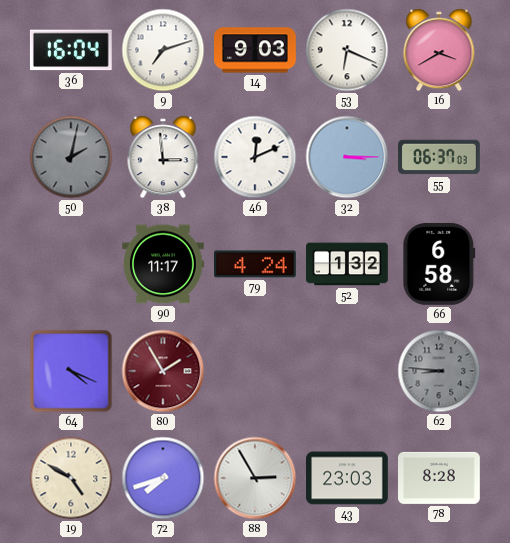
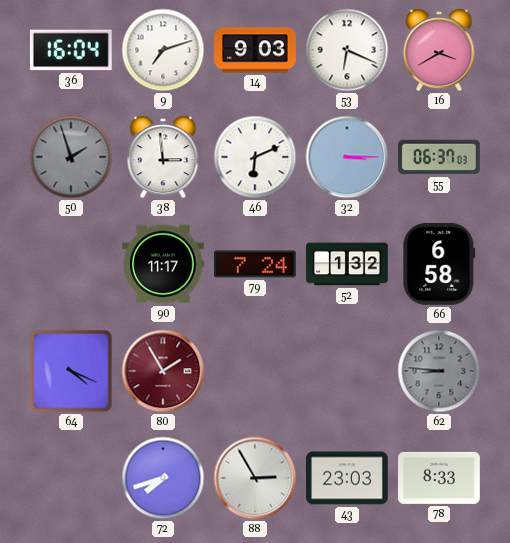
50: 2:02 -> 1:57 (71, 157)
46: 12:11 -> 6:11 (255, 157)
79: 4:24 -> 7:24 (256, 264)
19: 4:50 -> none (71, 478)
78: 8:28 -> 8:33 (440, 478)
